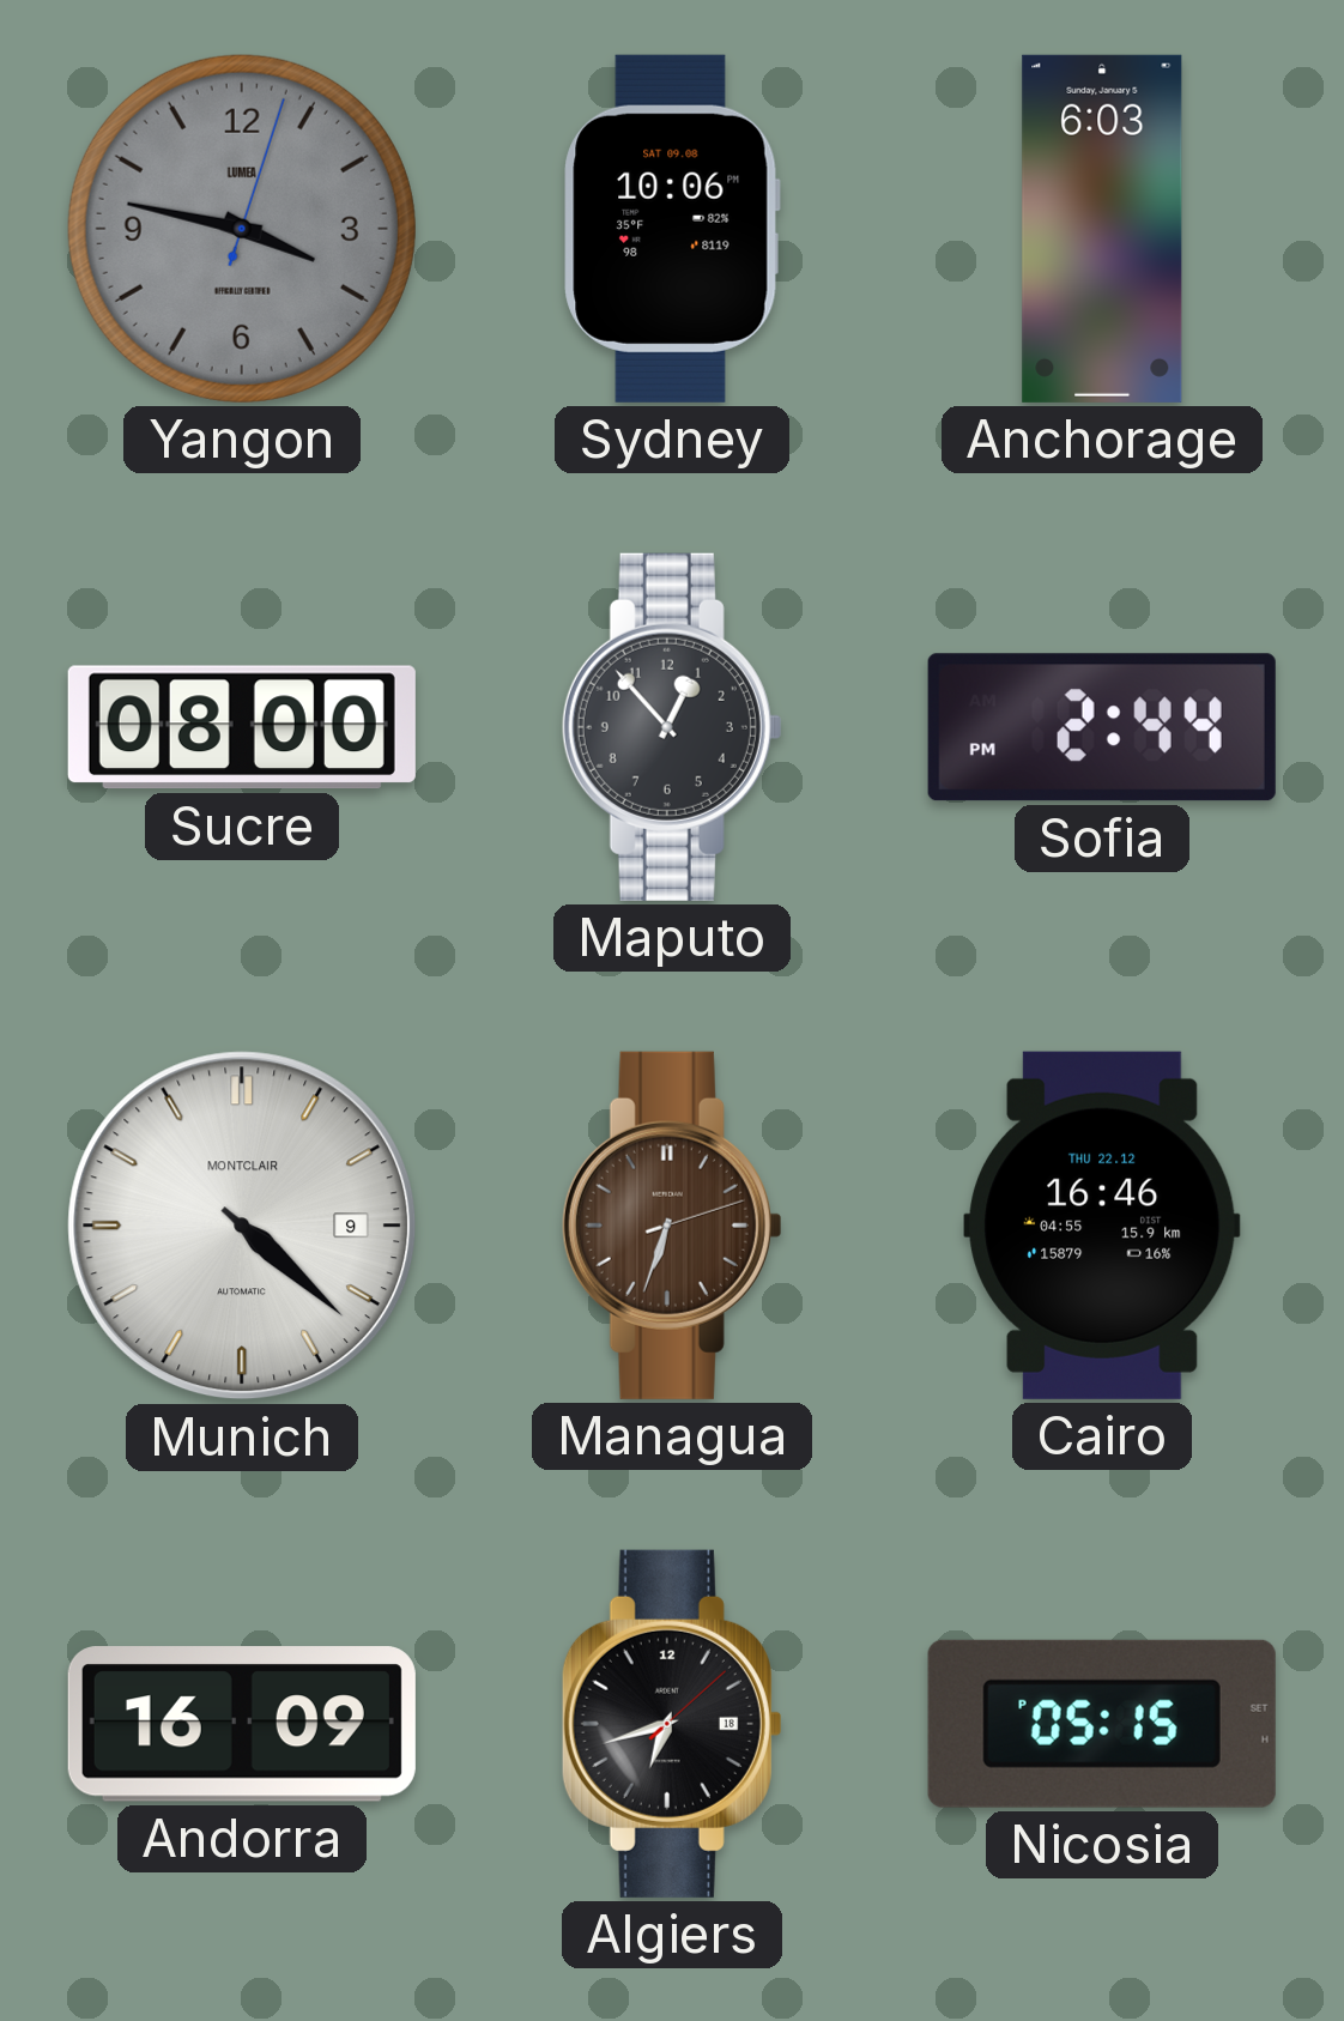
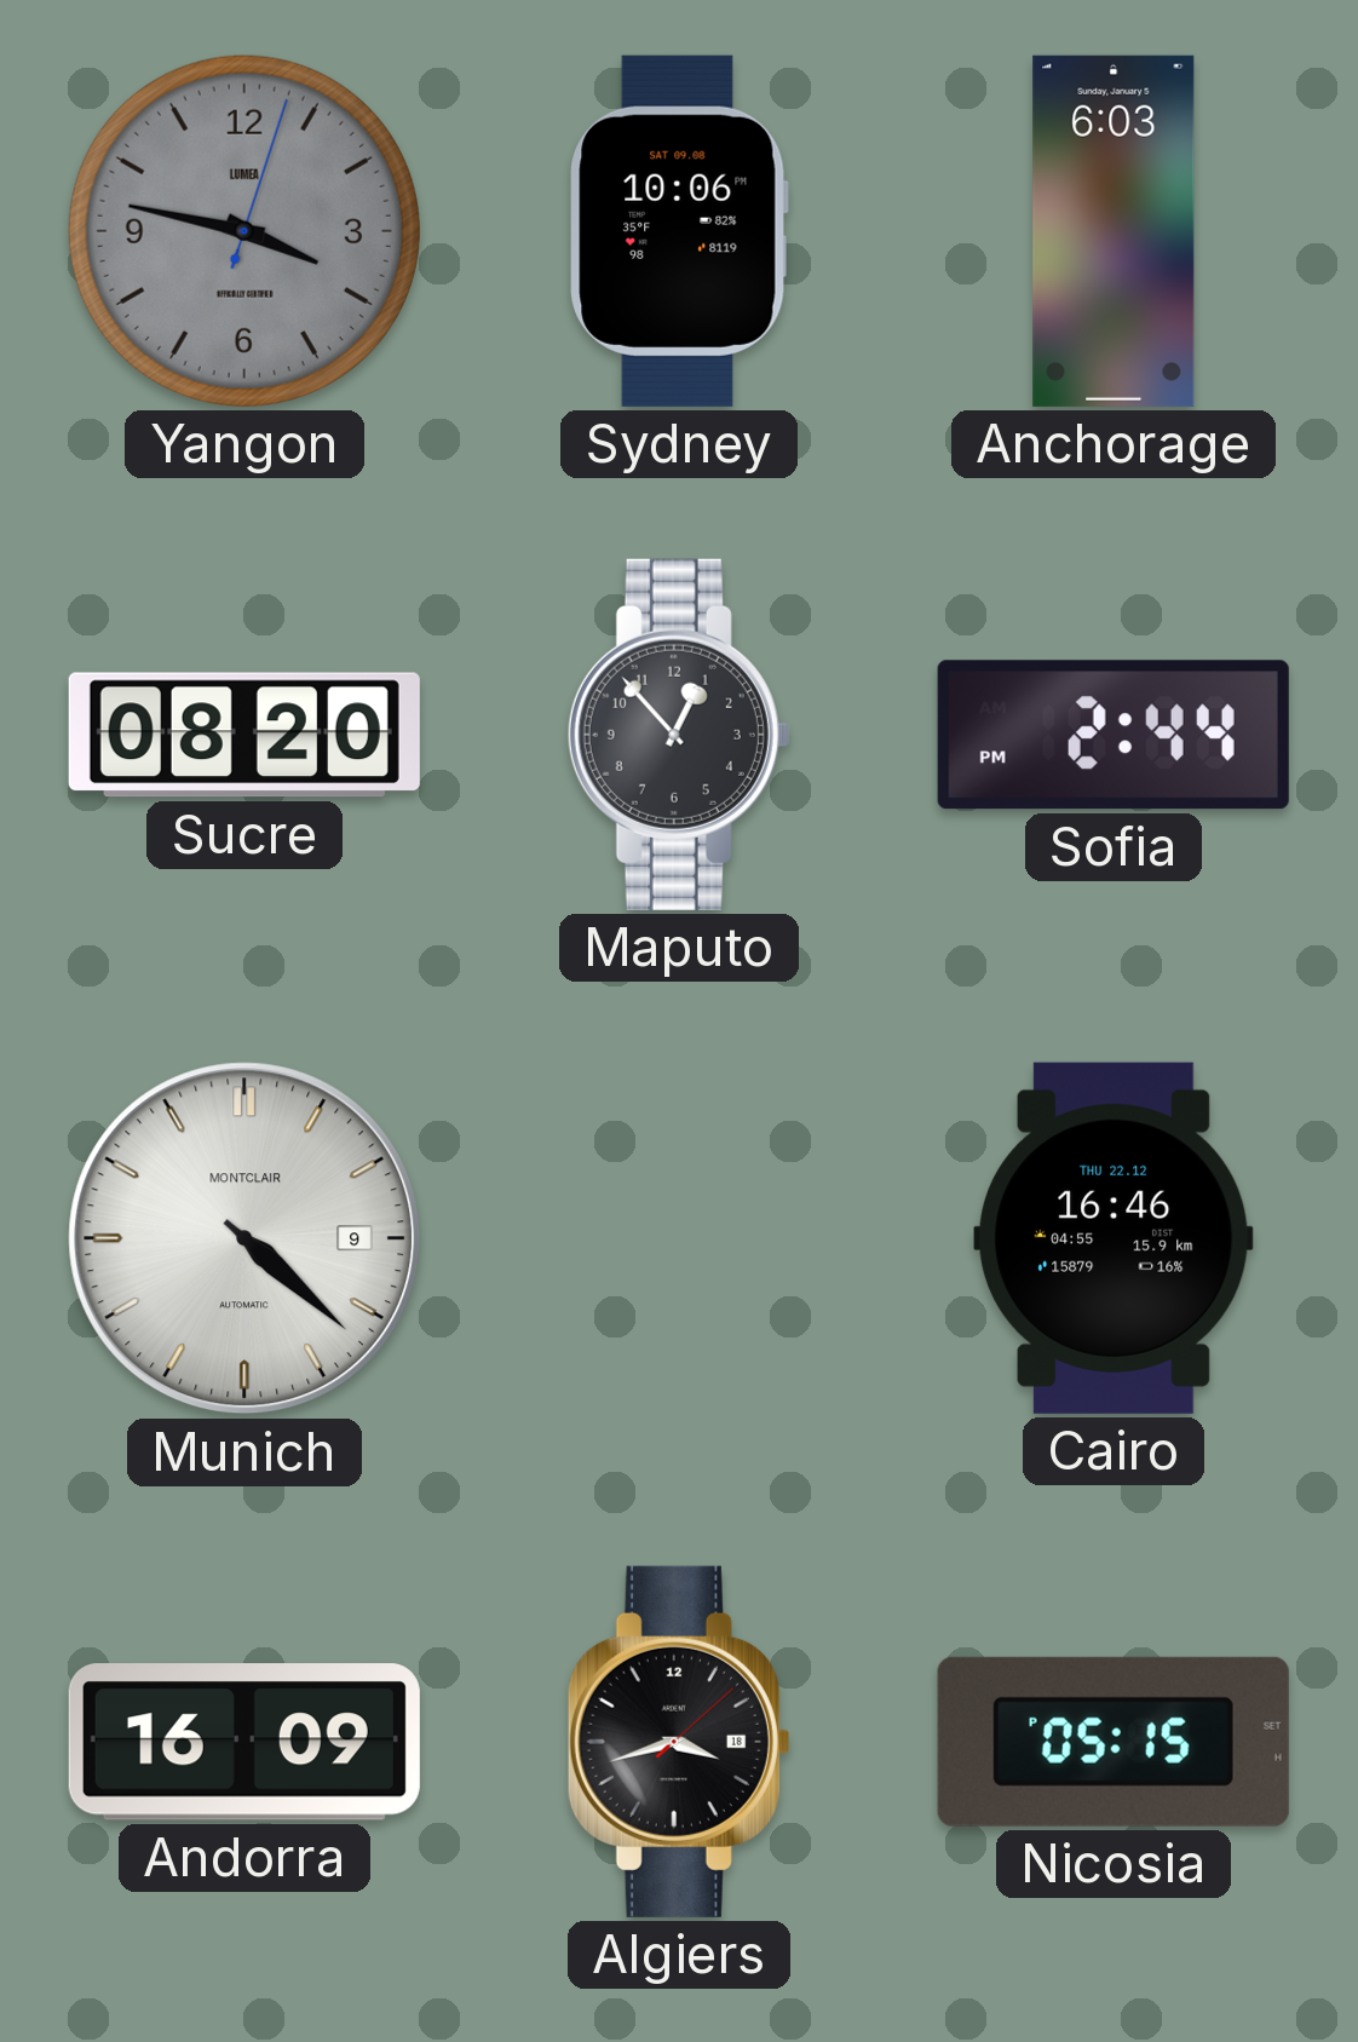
Sucre: 08:00 -> 08:20 (244, 735)
Managua: 6:33 -> none (672, 1226)
Algiers: 6:42 -> 3:42 (679, 1742)
